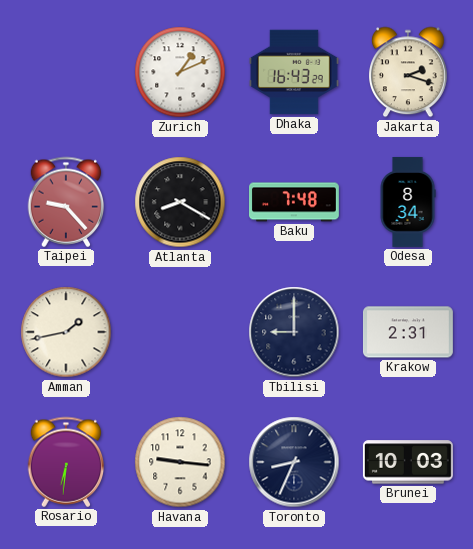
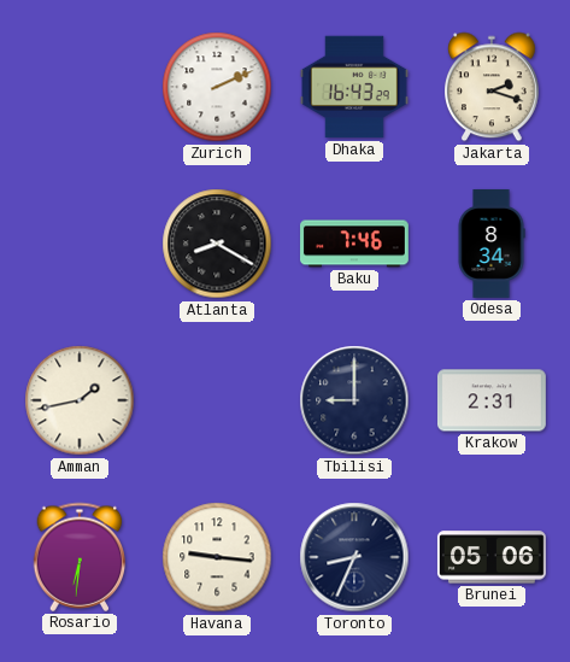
Zurich: 1:11 -> 2:11 (217, 87)
Taipei: 9:23 -> none (66, 202)
Baku: 7:48 -> 7:46 (355, 244)
Brunei: 10:03 -> 05:06 (492, 557)
